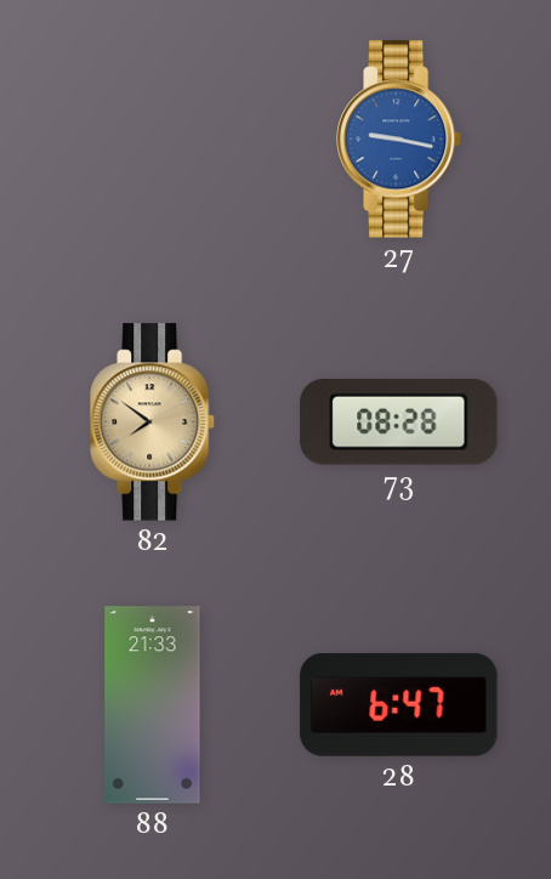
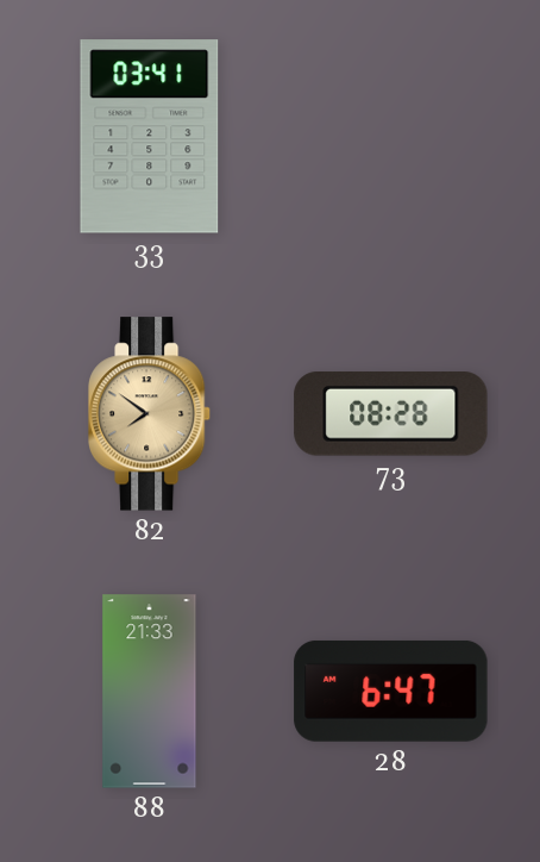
33: none -> 03:41 (150, 137)
27: 9:17 -> none (399, 140)
